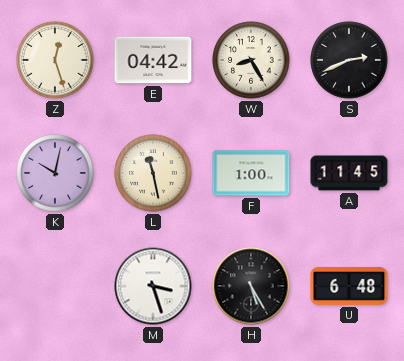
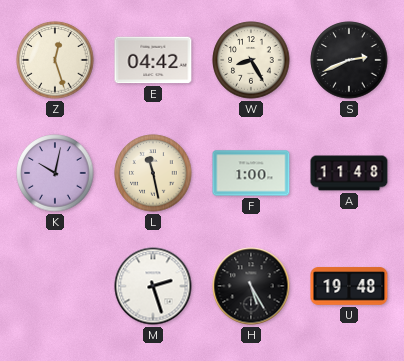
A: 11:45 -> 11:48 (349, 173)
M: 3:27 -> 2:27 (153, 286)
U: 6:48 -> 19:48 (349, 286)
